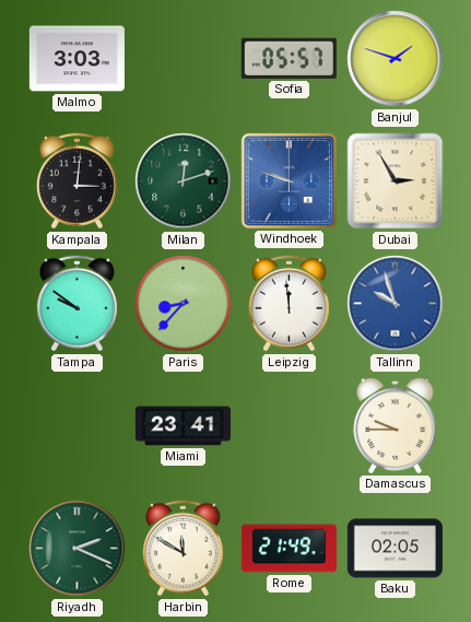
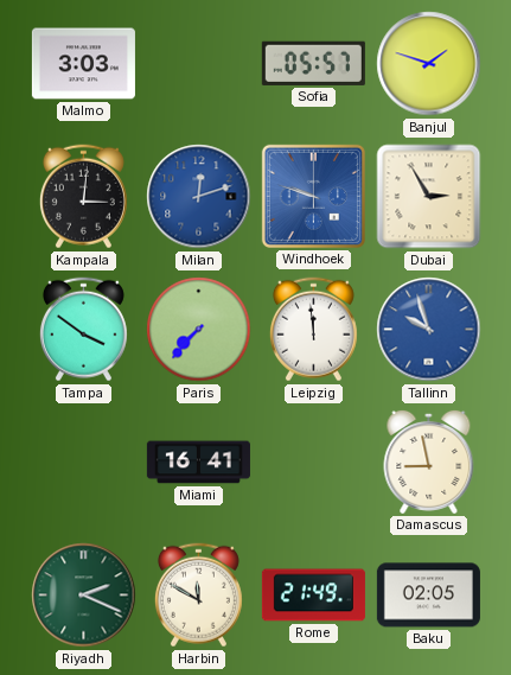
Milan dial: green -> blue (199, 197)
Tampa: 9:51 -> 3:51 (83, 330)
Paris: 8:37 -> 7:37 (199, 330)
Miami: 23:41 -> 16:41 (198, 463)
Damascus: 9:45 -> 8:58 (429, 461)
